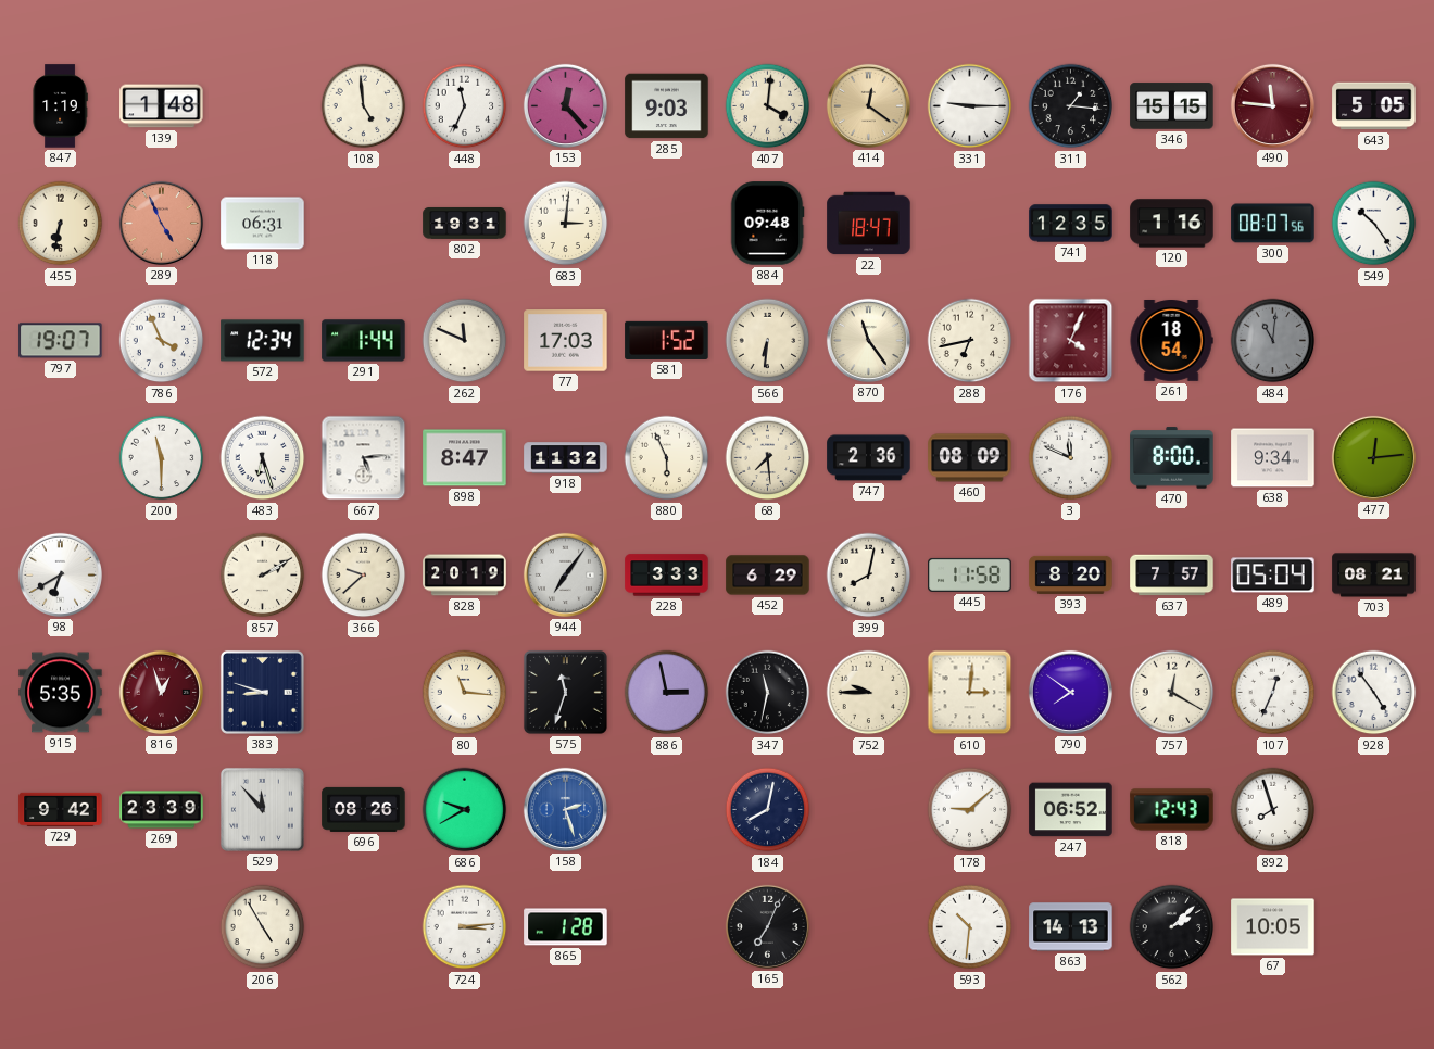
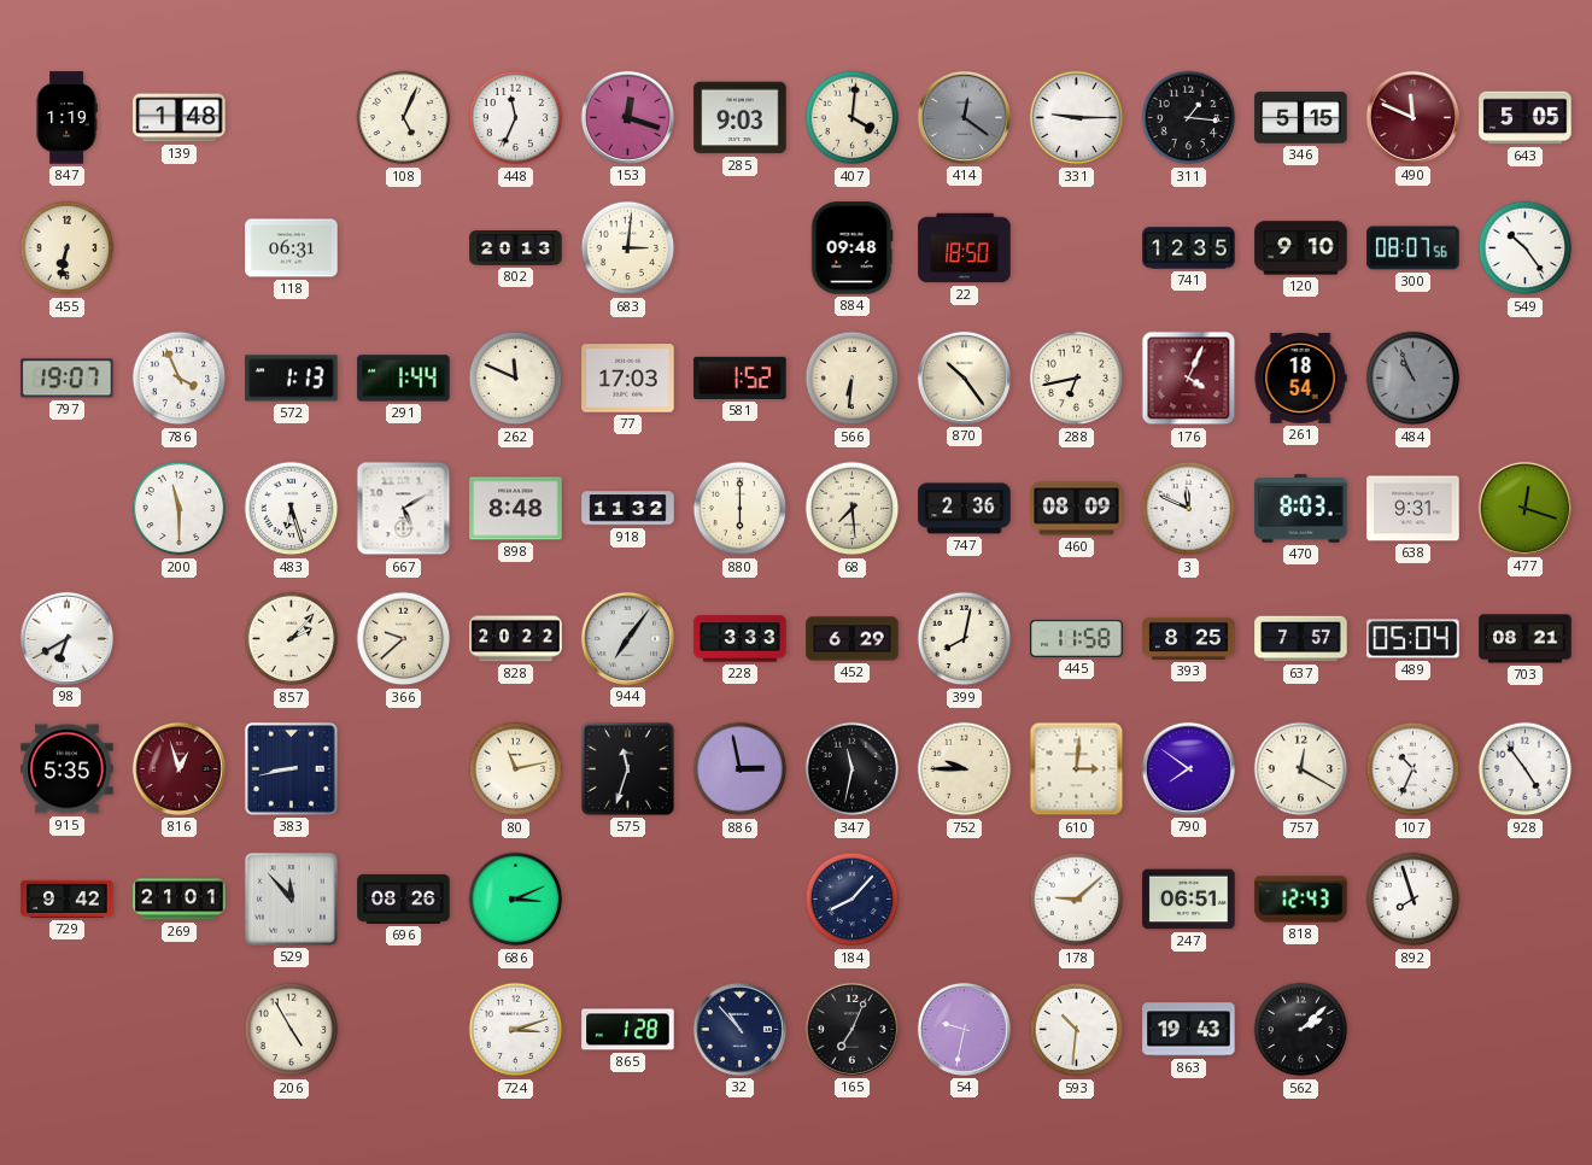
108: 4:59 -> 5:04 (404, 118)
153: 12:23 -> 12:18 (627, 117)
414 dial: champagne -> grey (964, 117)
346: 15:15 -> 5:15 (1301, 118)
490: 11:46 -> 11:49 (1412, 117)
289: 4:56 -> none (161, 223)
802: 19:31 -> 20:13 (516, 247)
22: 18:47 -> 18:50 (965, 248)
120: 1:16 -> 9:10 (1301, 248)
572: 12:34 -> 1:13 (292, 379)
870: 11:24 -> 10:24 (964, 377)
484: 11:01 -> 10:56 (1414, 379)
667: 5:14 -> 5:10 (404, 509)
898: 8:47 -> 8:48 (516, 509)
880: 5:56 -> 6:00 (741, 509)
470: 8:00 -> 8:03 (1301, 509)
638: 9:34 -> 9:31 (1414, 509)
477: 12:14 -> 12:18 (1524, 508)
857: 2:10 -> 2:07 (292, 639)
828: 20:19 -> 20:22 (516, 639)
393: 8:20 -> 8:25 (1189, 638)
383: 8:48 -> 8:43 (291, 768)
80: 11:16 -> 11:13 (516, 769)
107: 12:34 -> 10:34 (1414, 769)
269: 23:39 -> 21:01 (180, 900)
686: 9:40 -> 3:11 (516, 900)
158: 2:27 -> none (565, 809)
184: 8:02 -> 8:07 (853, 900)
247: 06:52 -> 06:51 (1189, 900)
724: 3:14 -> 3:12 (516, 1030)
32: none -> 10:53 (739, 1029)
54: none -> 9:32 (964, 1029)
863: 14:13 -> 19:43 (1189, 1030)
67: 10:05 -> none (1273, 927)
